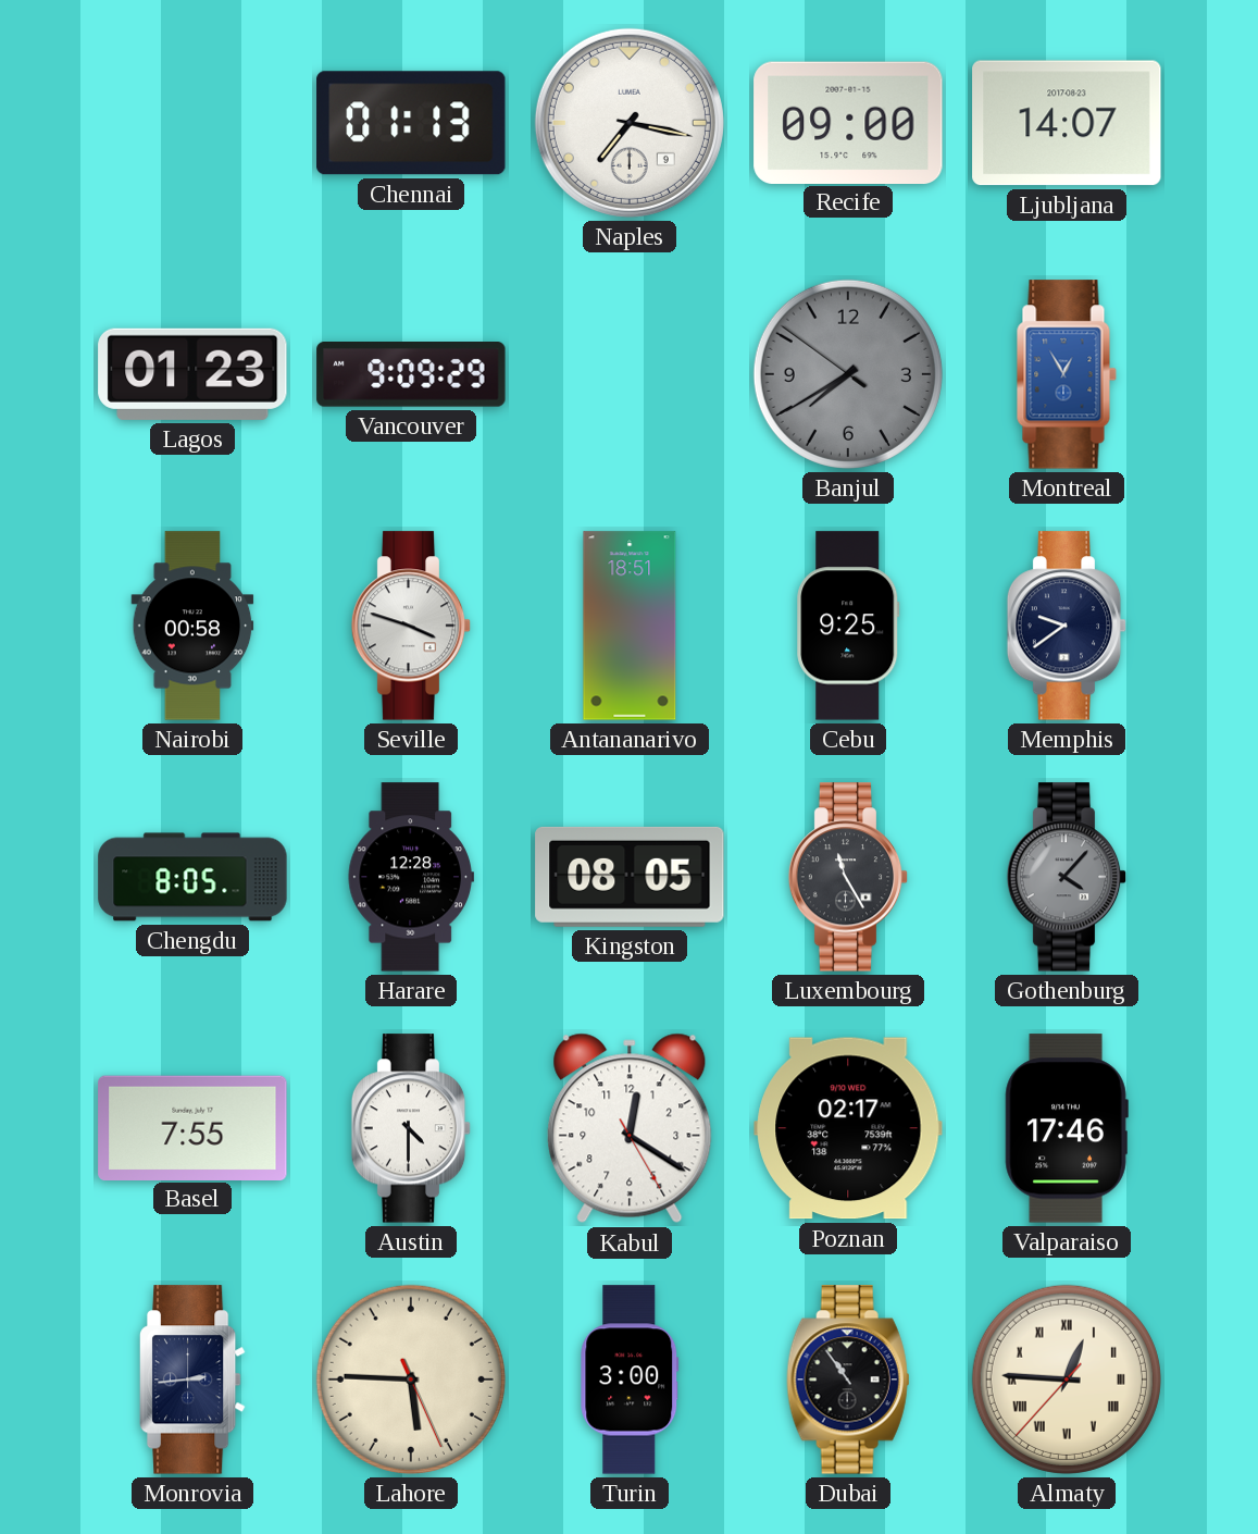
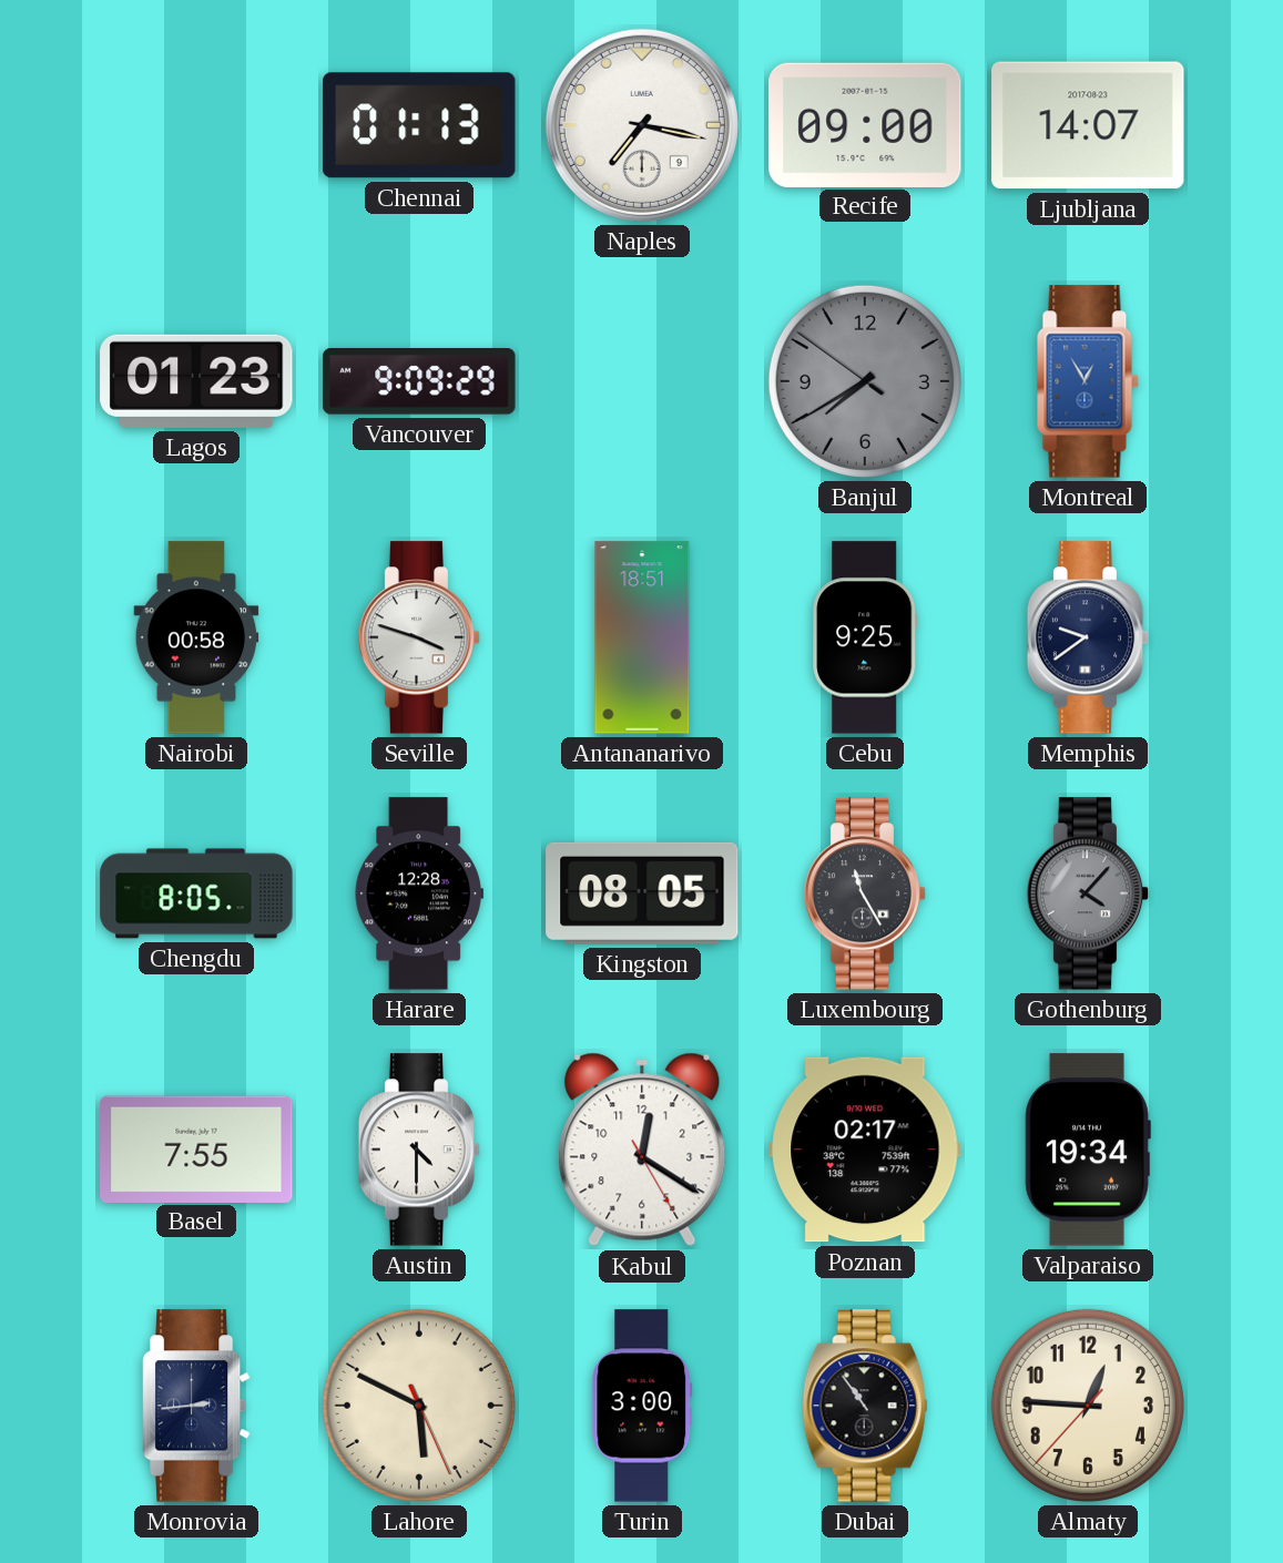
Valparaiso: 17:46 -> 19:34 (1088, 1150)
Lahore: 5:45 -> 5:49 (419, 1406)
Almaty numerals: Roman -> Arabic (1088, 1406)
